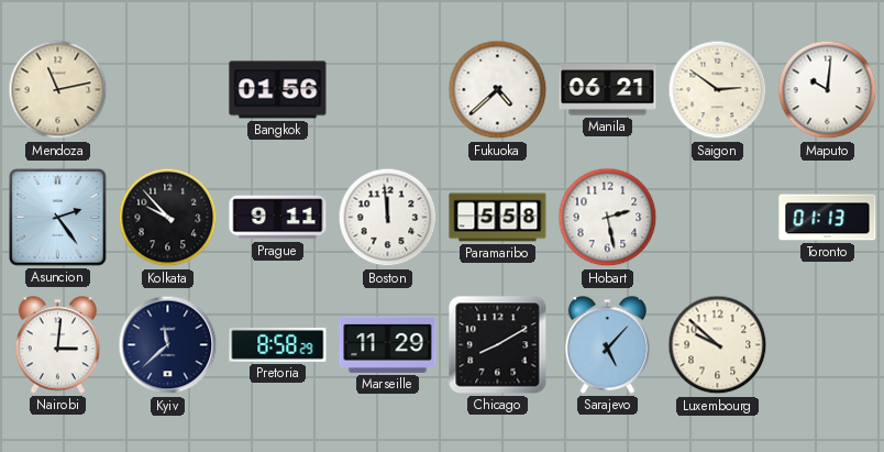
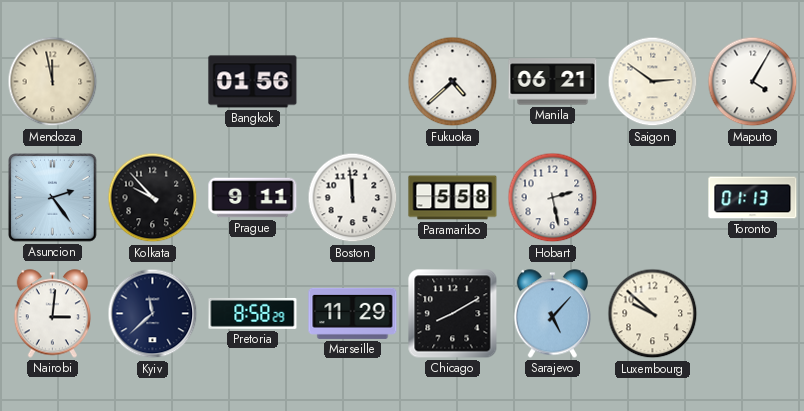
Mendoza: 11:13 -> 11:58 (53, 82)
Maputo: 10:01 -> 4:05 (753, 82)
